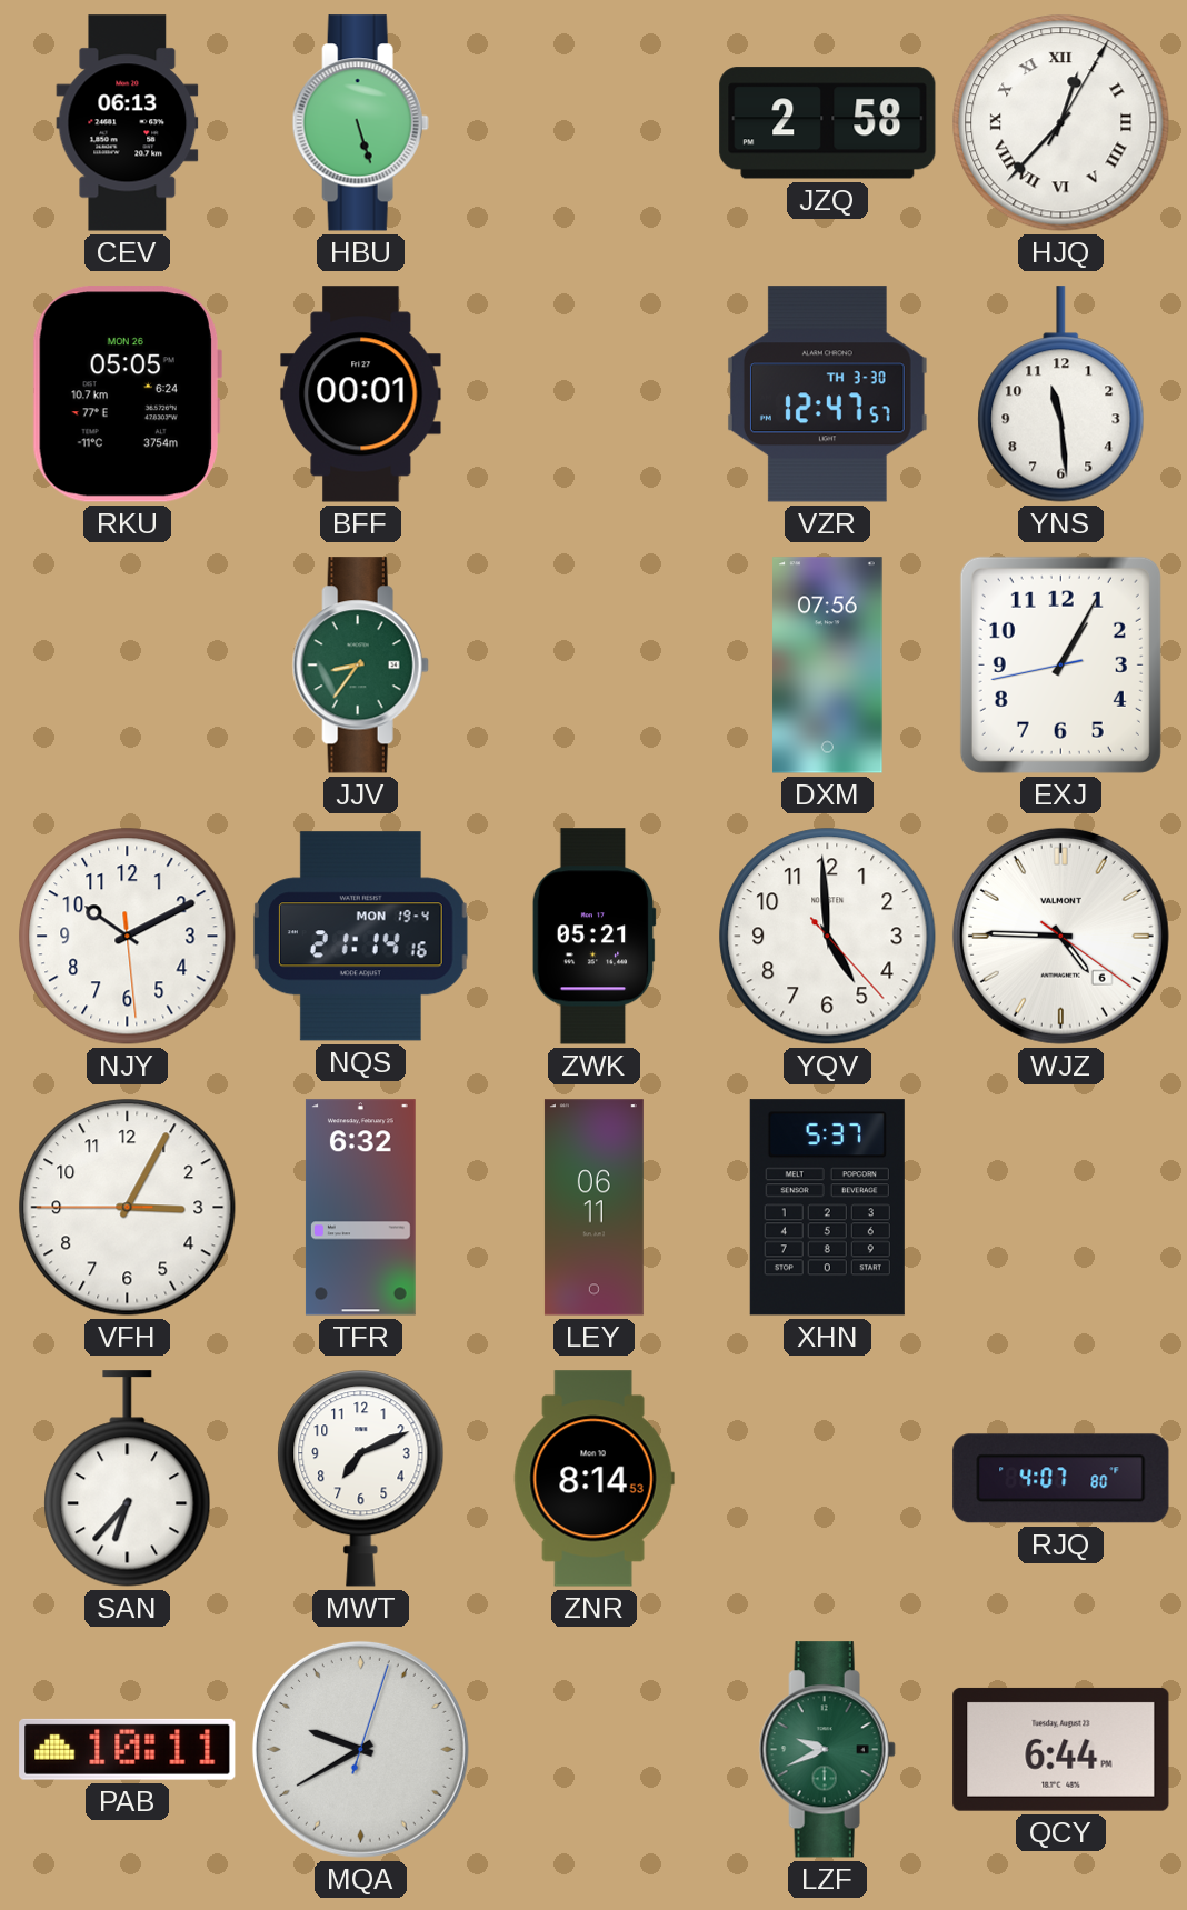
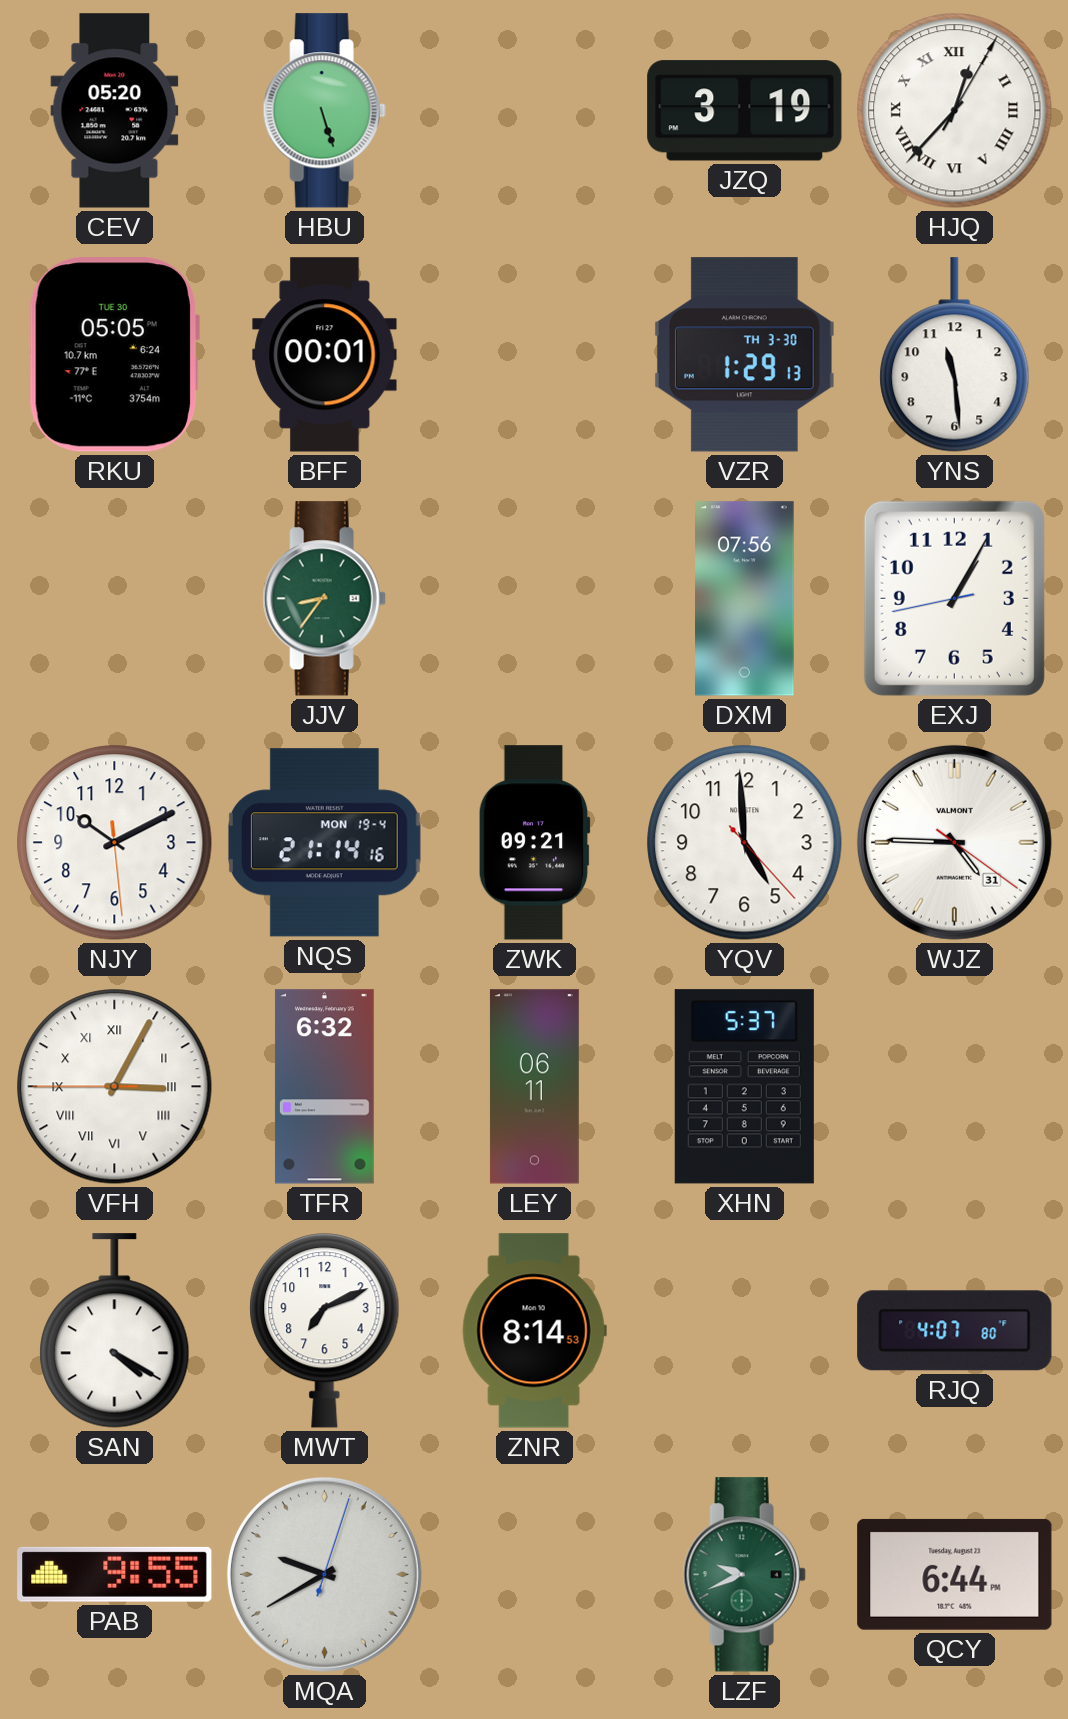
CEV: 06:13 -> 05:20 (115, 111)
JZQ: 2:58 -> 3:19 (745, 111)
RKU date: MON 26 -> TUE 30 (114, 355)
VZR: 12:47 -> 1:29 (744, 355)
ZWK: 05:21 -> 09:21 (534, 843)
WJZ date: 6 -> 31 (954, 842)
VFH numerals: Arabic -> Roman (115, 1087)
SAN: 6:37 -> 4:20 (115, 1331)
PAB: 10:11 -> 9:55 (115, 1574)
